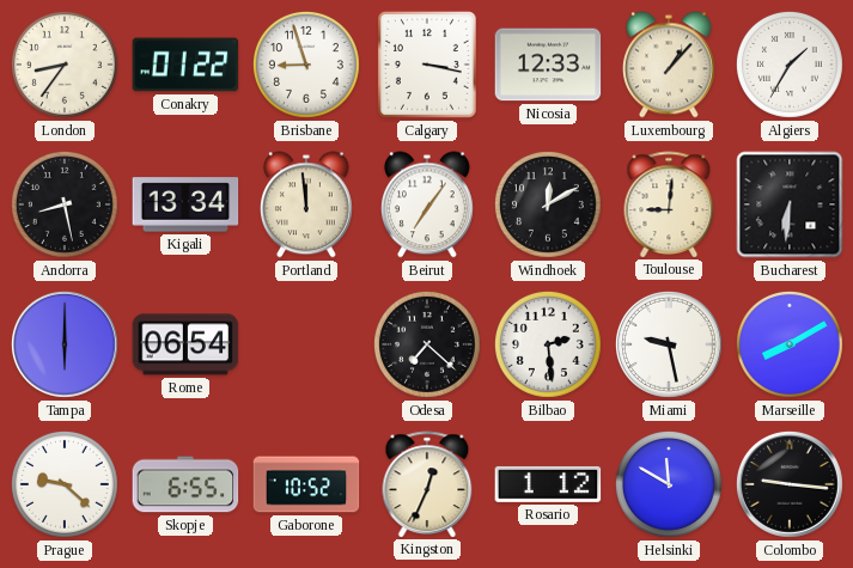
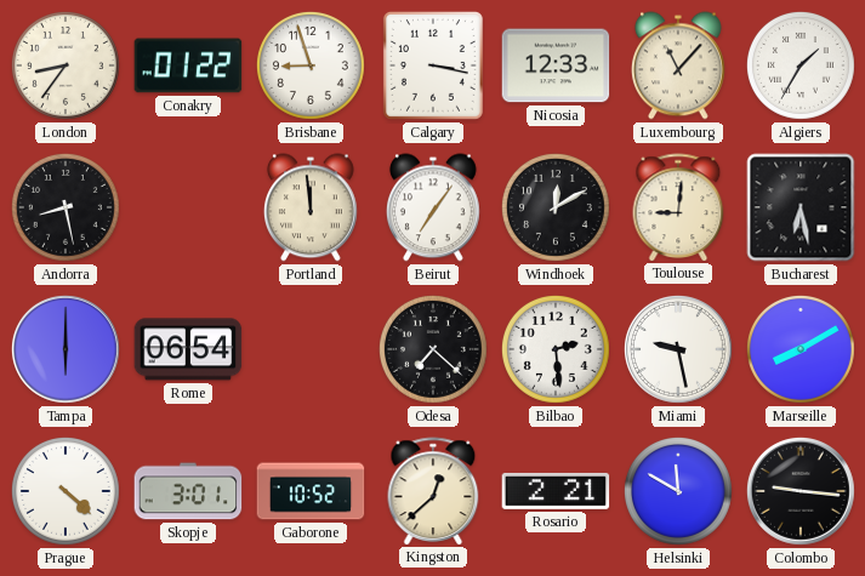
Luxembourg: 1:07 -> 11:07 (678, 65)
Kigali: 13:34 -> none (185, 204)
Bucharest: 6:31 -> 6:28 (801, 207)
Prague: 9:22 -> 4:22 (66, 491)
Skopje: 6:55 -> 3:01 (188, 491)
Kingston: 12:34 -> 12:38 (433, 491)
Rosario: 1:12 -> 2:21 (556, 491)
